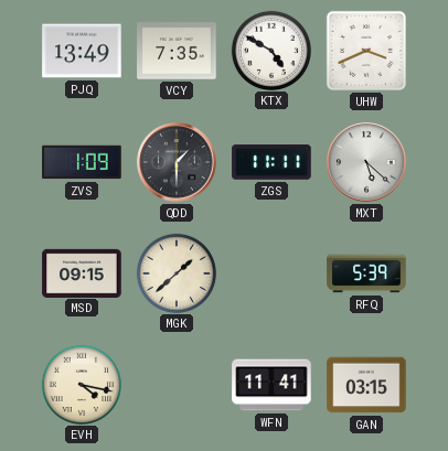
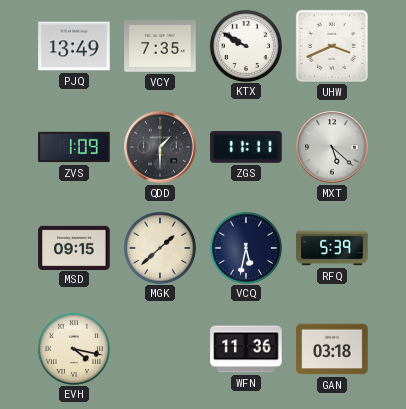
KTX: 4:50 -> 9:50 (245, 45)
VCQ: none -> 5:32 (245, 247)
WFN: 11:41 -> 11:36 (246, 349)
GAN: 03:15 -> 03:18 (332, 349)
